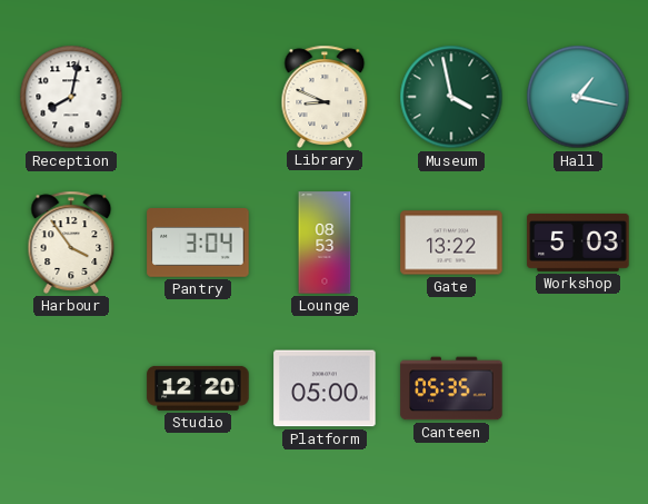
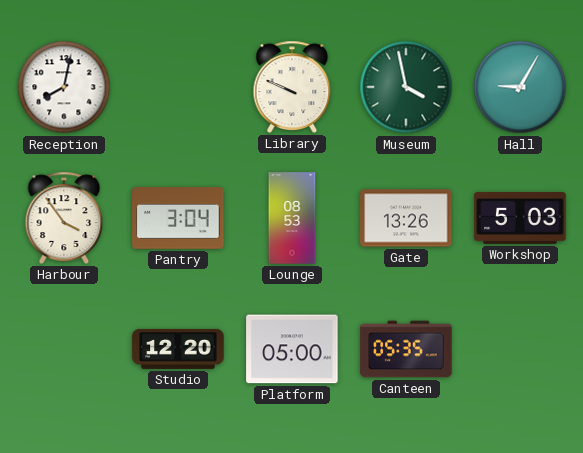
Library: 8:49 -> 9:49 (292, 87)
Hall: 1:17 -> 9:05 (520, 87)
Gate: 13:22 -> 13:26 (406, 218)
